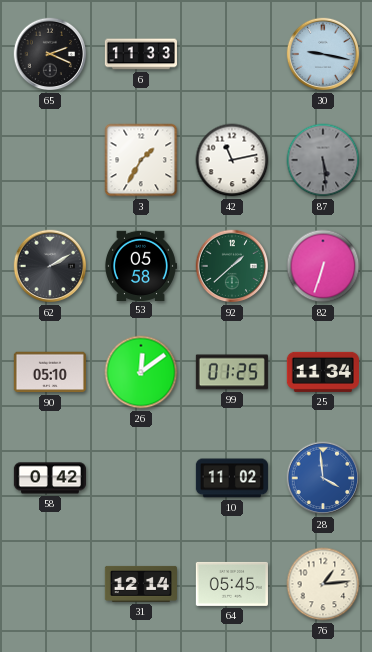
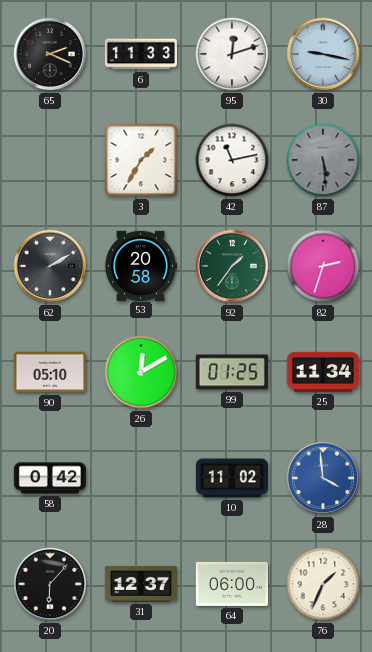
95: none -> 12:12 (232, 54)
53: 05:58 -> 20:58 (140, 265)
92: 1:38 -> 1:36 (232, 266)
82: 6:33 -> 2:33 (323, 266)
26: 12:09 -> 12:10 (141, 372)
20: none -> 6:07 (50, 584)
31: 12:14 -> 12:37 (141, 584)
64: 05:45 -> 06:00 (232, 584)
76: 1:14 -> 1:34 (323, 584)
